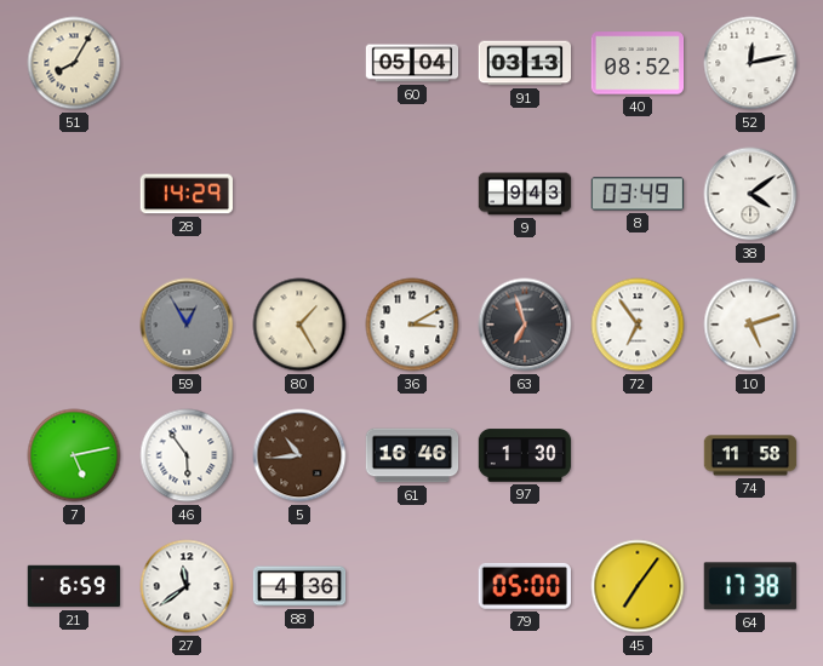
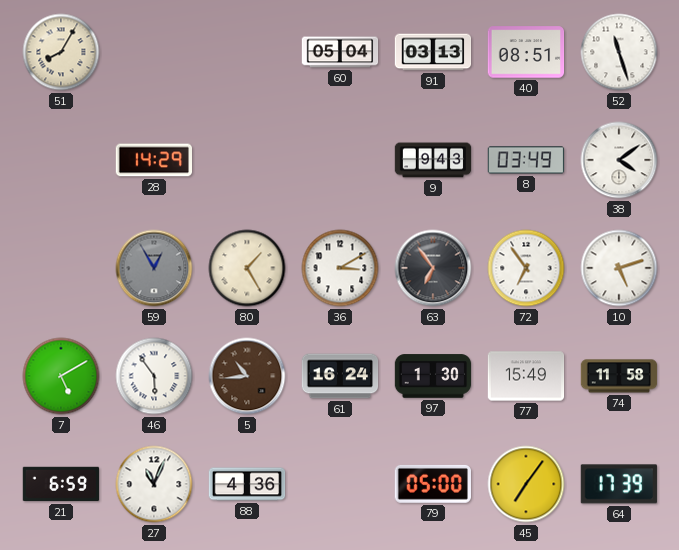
40: 08:52 -> 08:51 (526, 52)
52: 12:13 -> 11:27 (619, 52)
63: 6:57 -> 6:54 (433, 268)
7: 5:13 -> 5:10 (61, 376)
61: 16:46 -> 16:24 (340, 376)
77: none -> 15:49 (526, 376)
27: 11:39 -> 11:04 (154, 484)
64: 17:38 -> 17:39 (619, 484)
